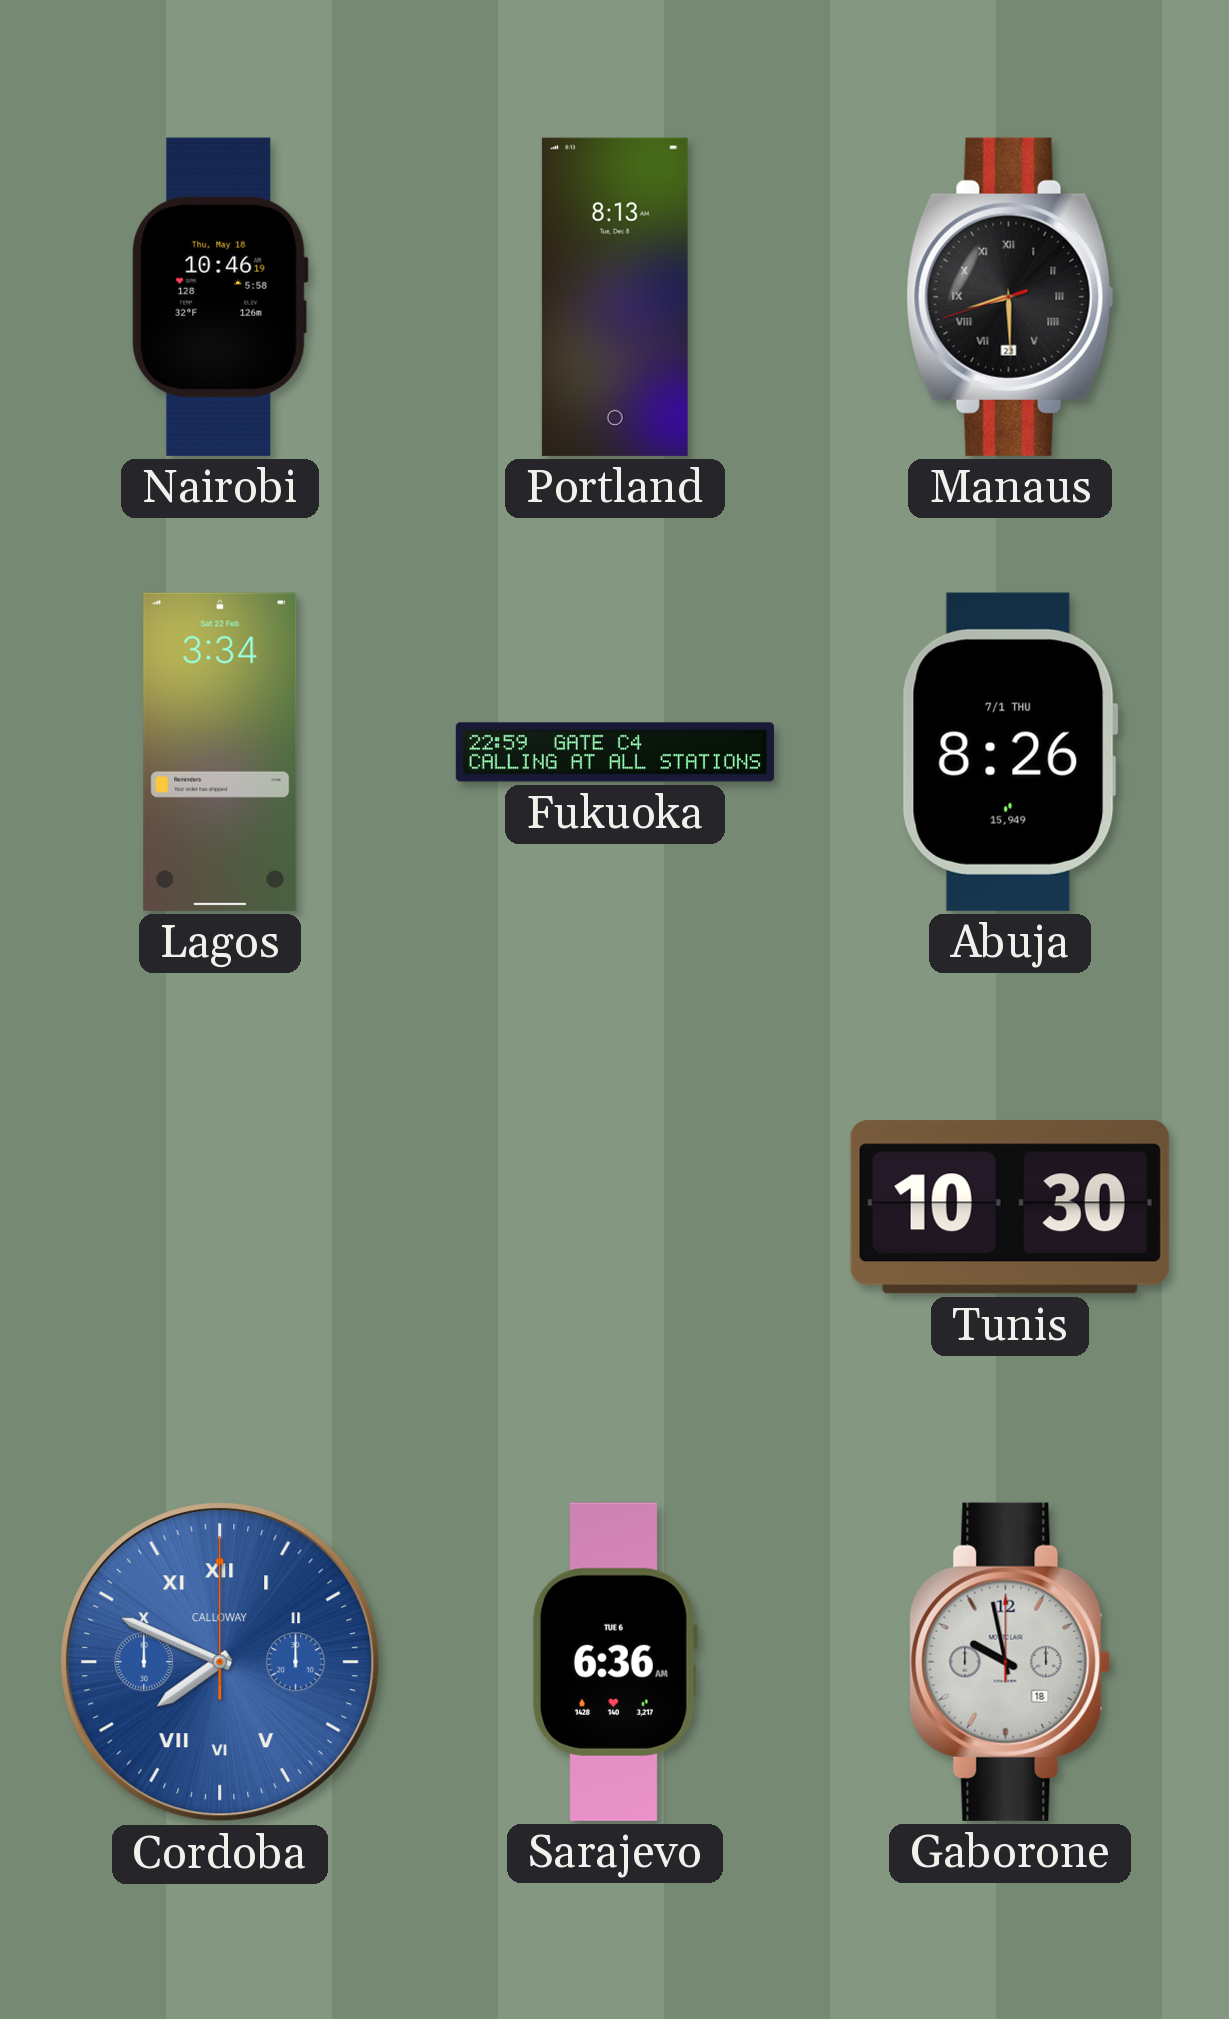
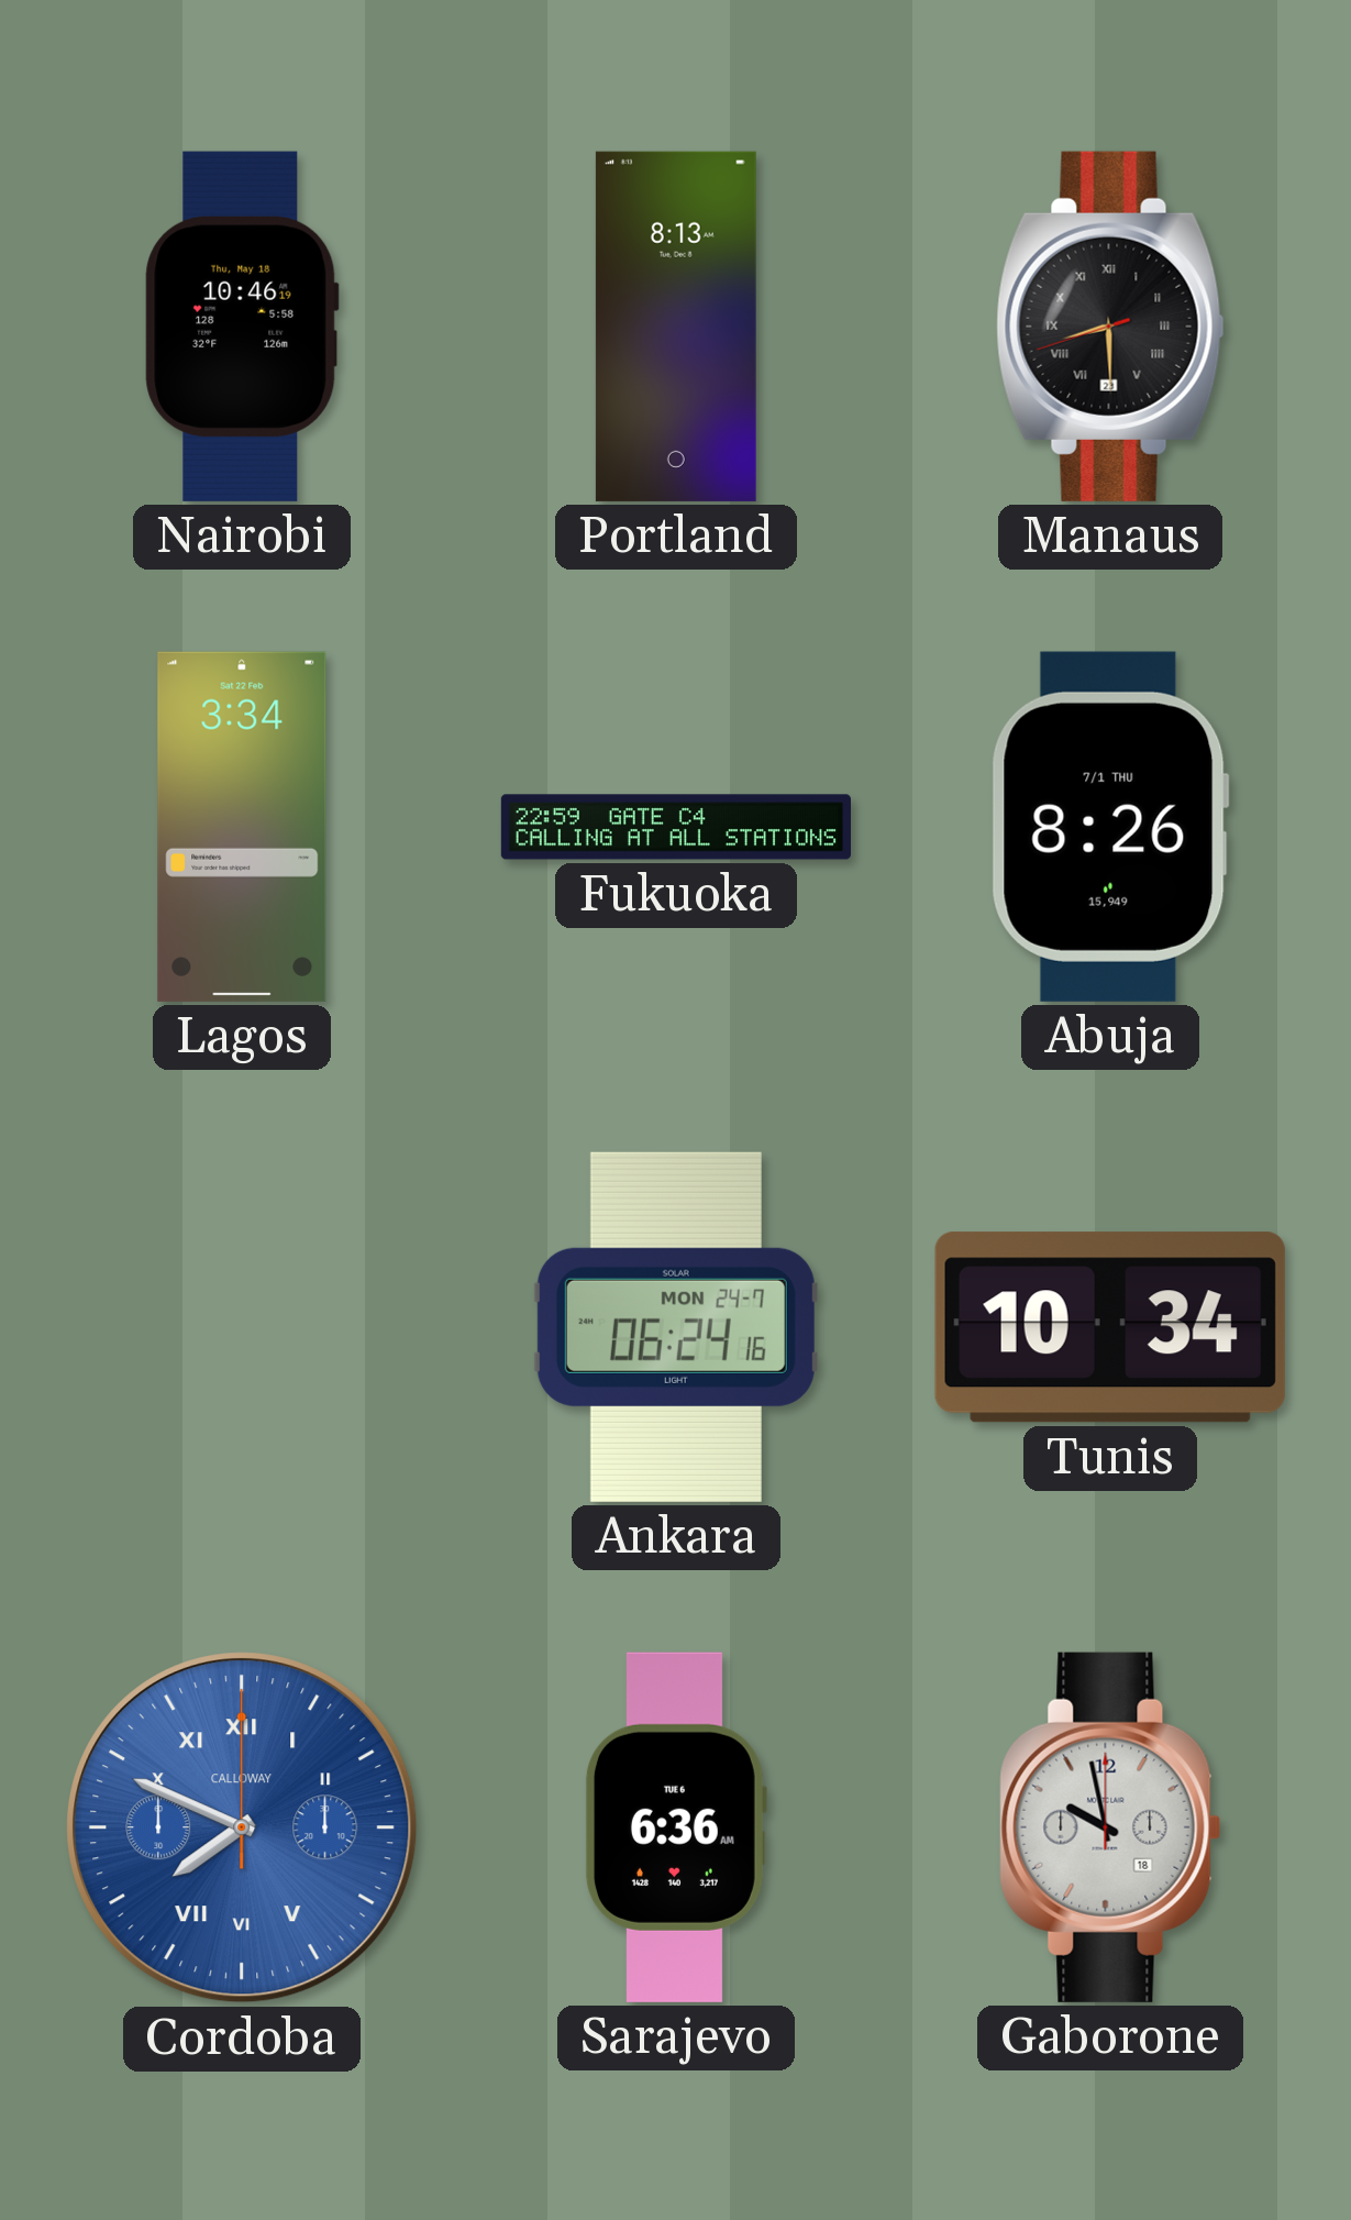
Ankara: none -> 06:24 (676, 1327)
Tunis: 10:30 -> 10:34 (1110, 1327)
